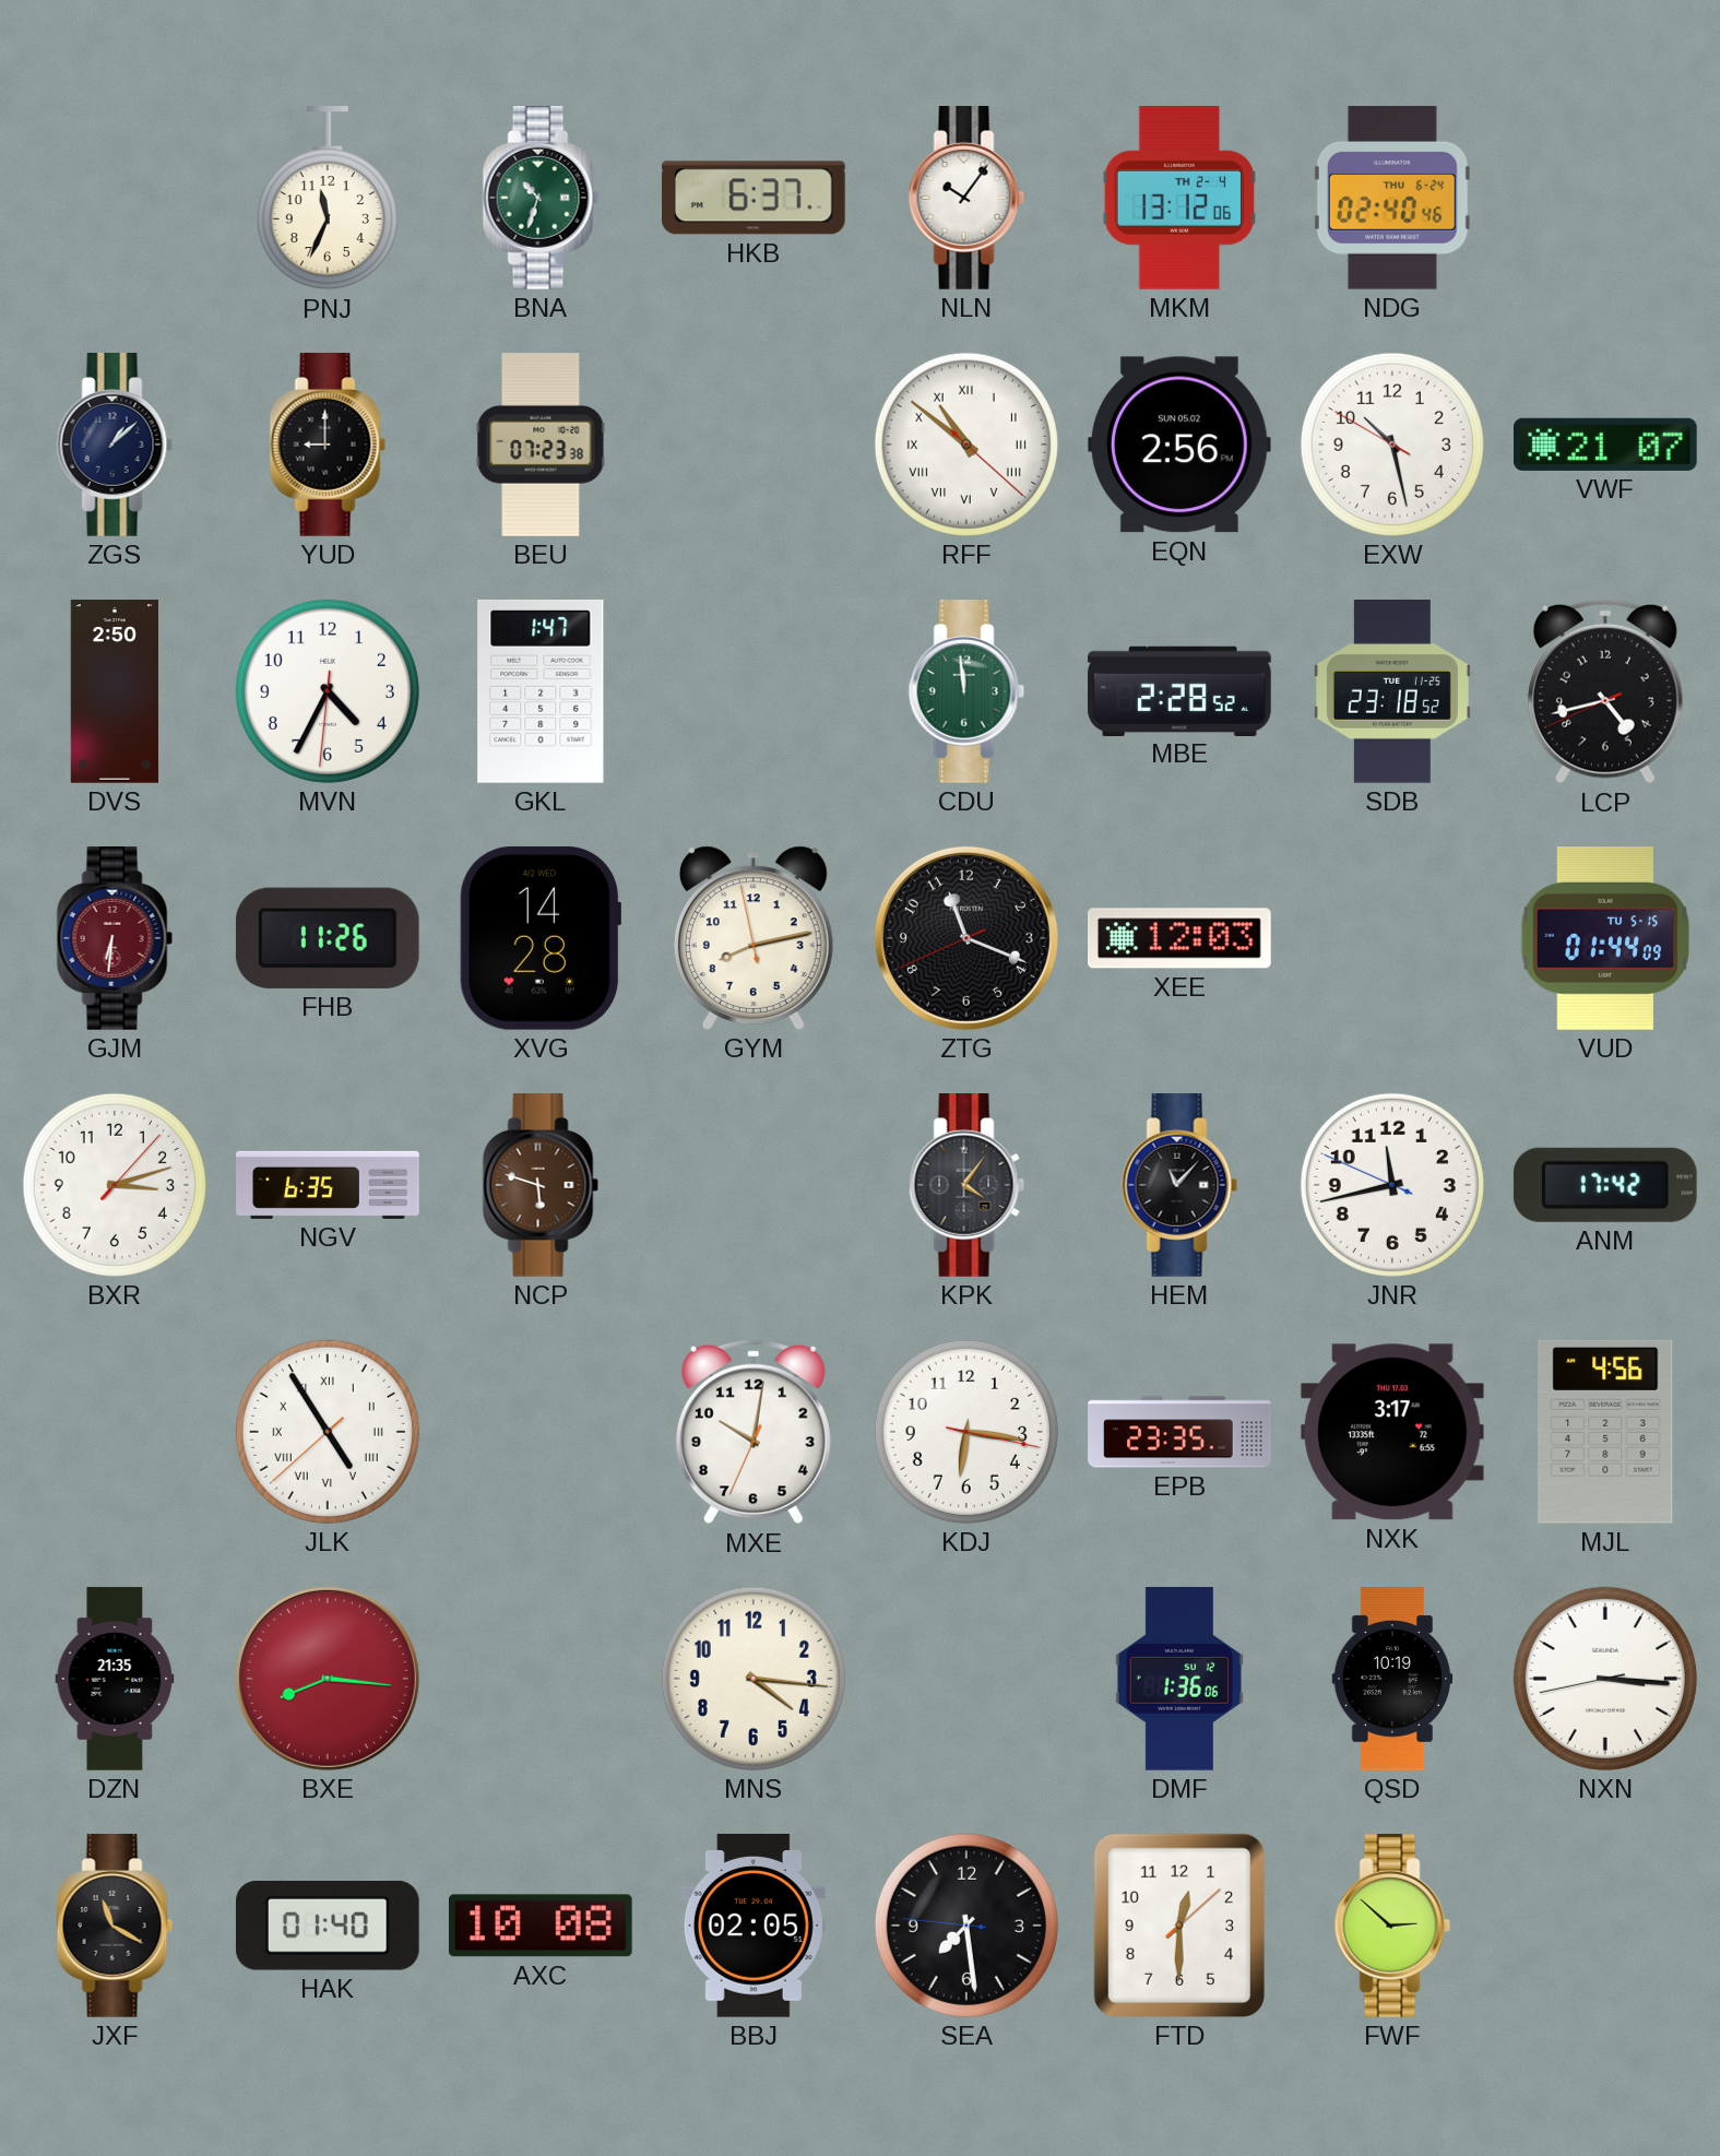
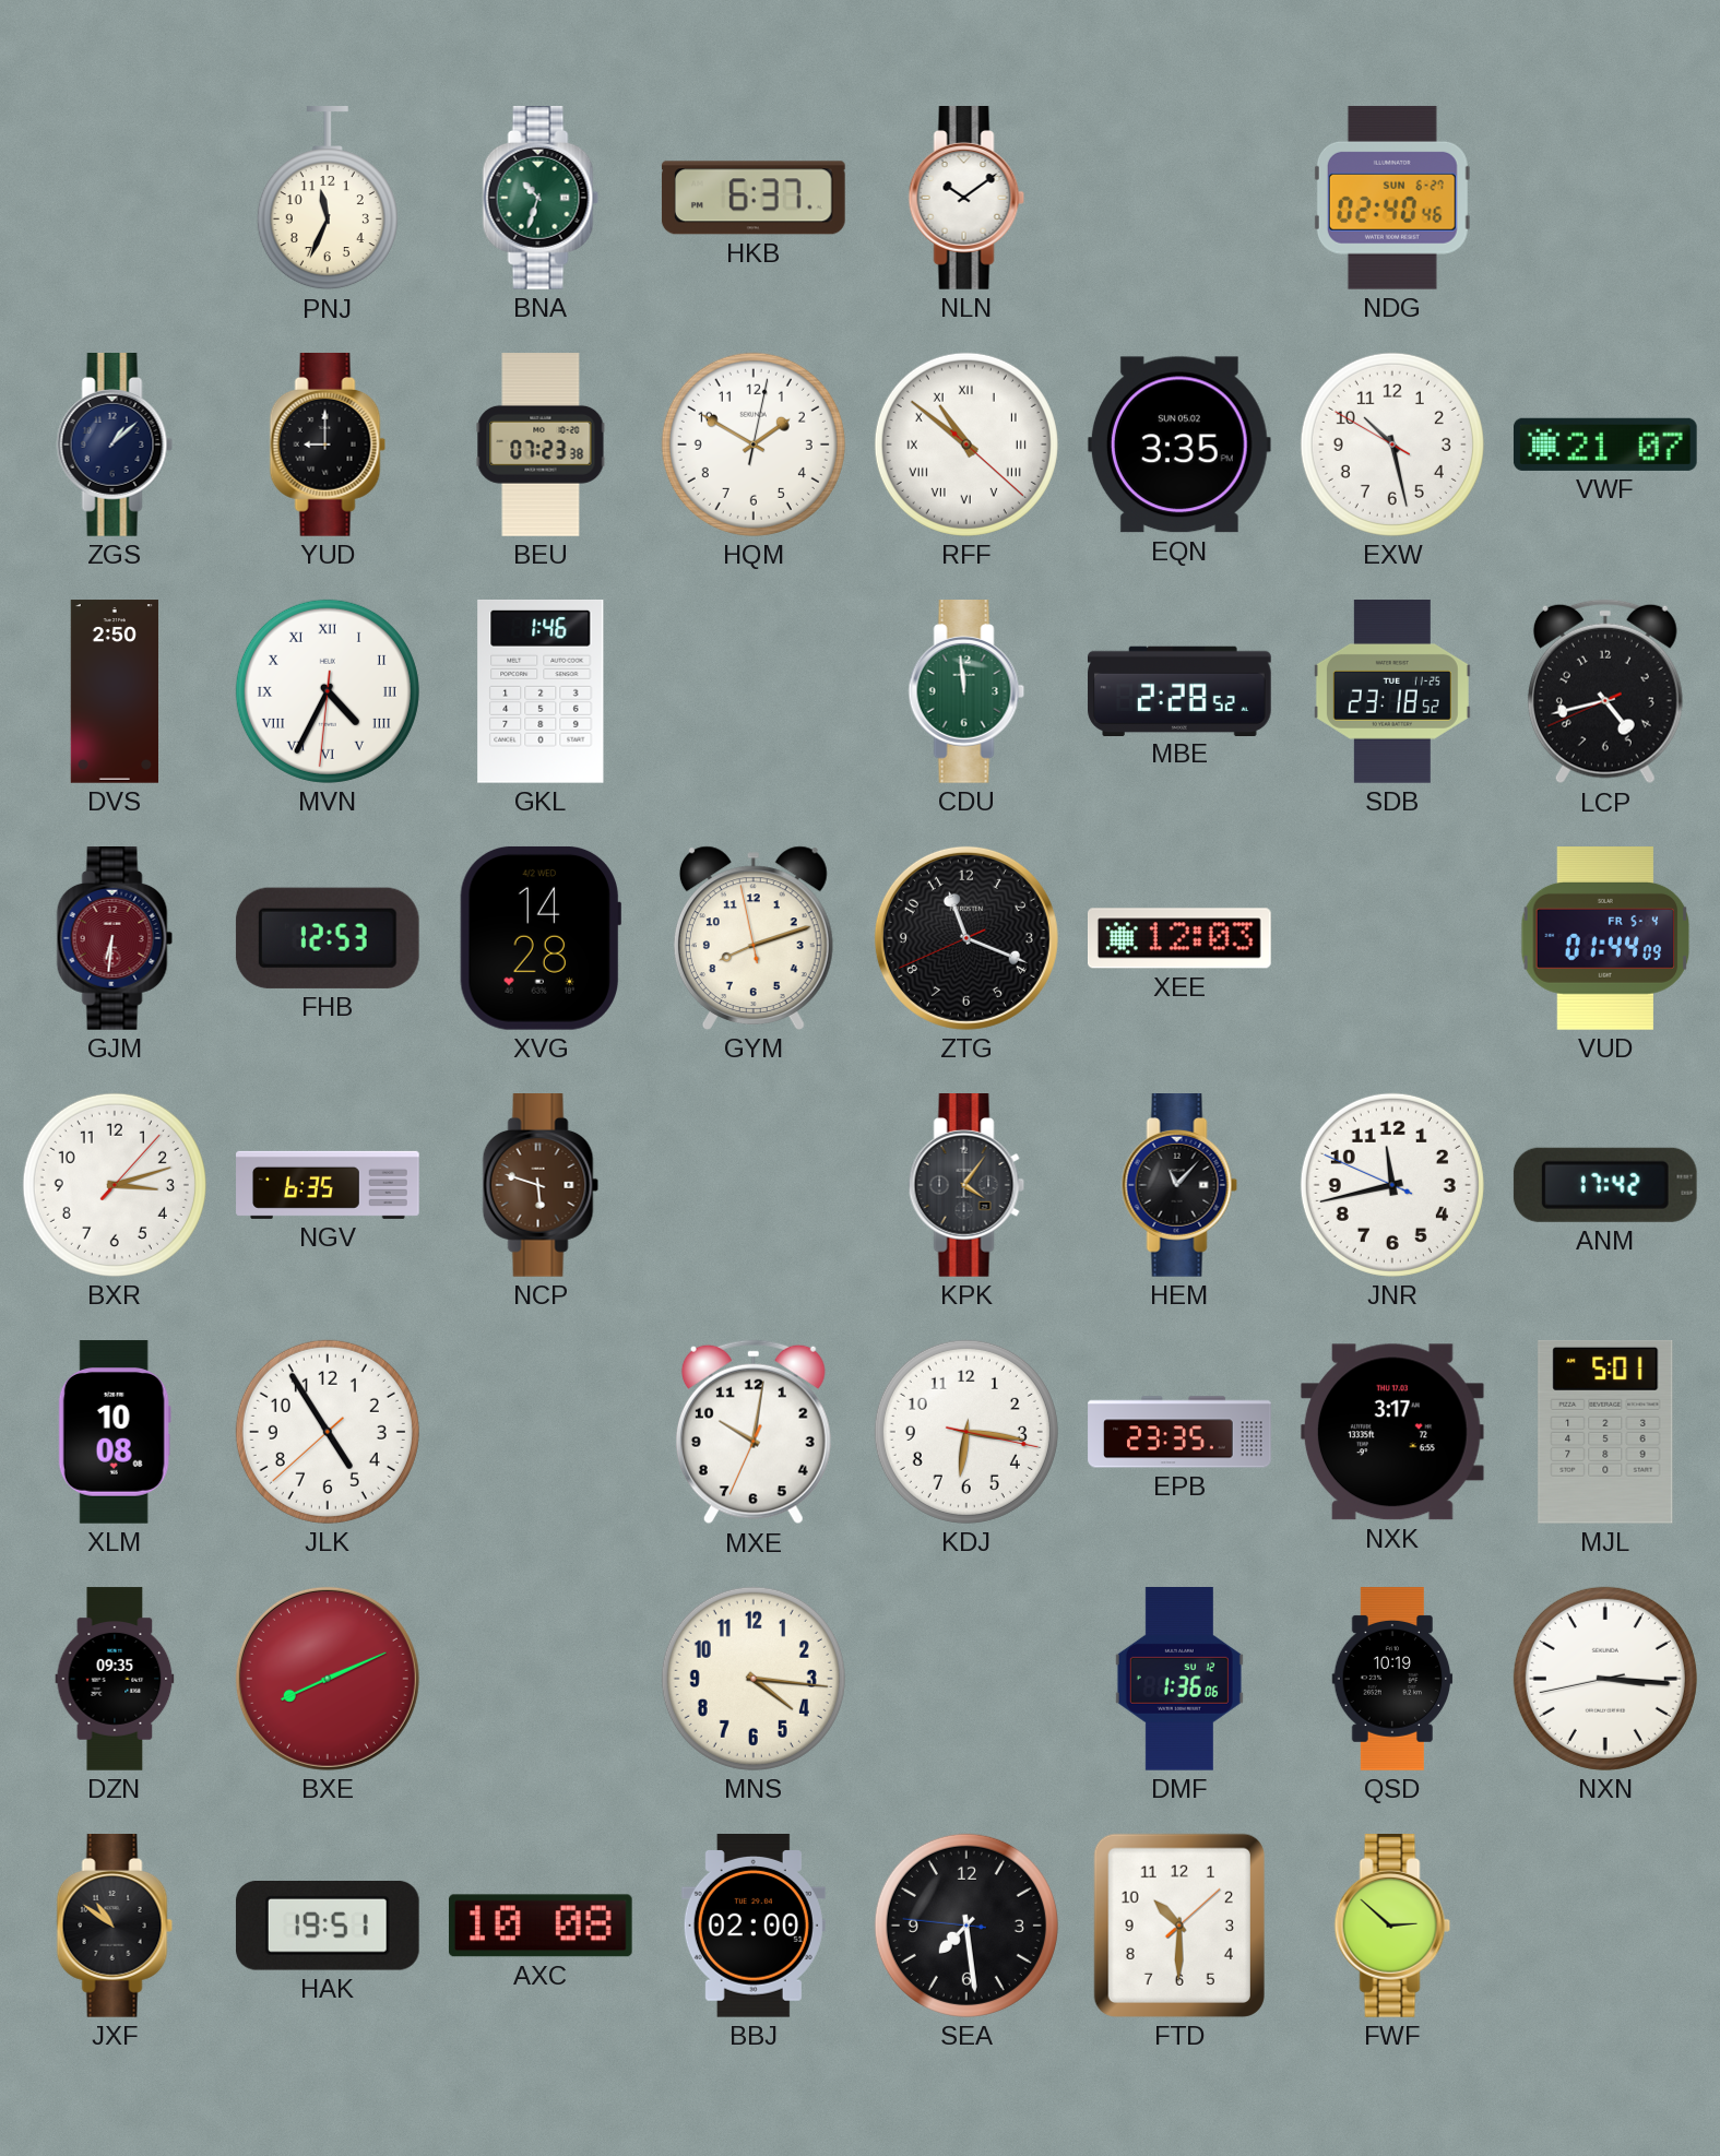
NLN: 10:06 -> 10:09 (966, 199)
MKM: 13:12 -> none (1179, 198)
NDG date: THU 6-24 -> SUN 6-27 (1392, 198)
HQM: none -> 1:50 (754, 445)
EQN: 2:56 -> 3:35 (1179, 445)
MVN numerals: Arabic -> Roman (328, 691)
GKL: 1:47 -> 1:46 (541, 691)
FHB: 11:26 -> 12:53 (328, 938)
GYM: 8:12 -> 8:11 (754, 938)
VUD date: TU 5-15 -> FR 5-4 (1605, 939)
XLM: none -> 10:08 (115, 1432)
JLK numerals: Roman -> Arabic (328, 1432)
MJL: 4:56 -> 5:01 (1605, 1432)
DZN: 21:35 -> 09:35 (115, 1679)
BXE: 8:16 -> 8:11 (328, 1679)
JXF: 11:20 -> 10:51 (115, 1927)
HAK: 01:40 -> 19:51 (328, 1926)
BBJ: 02:05 -> 02:00 (754, 1927)
FTD: 12:30 -> 10:30 (1179, 1926)
